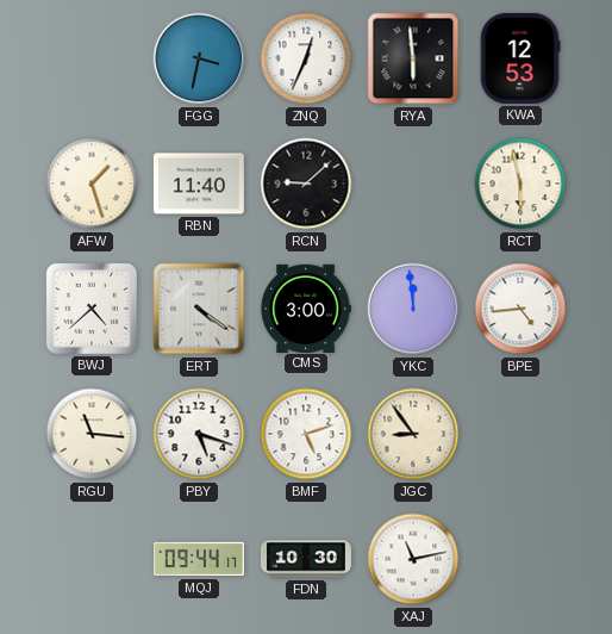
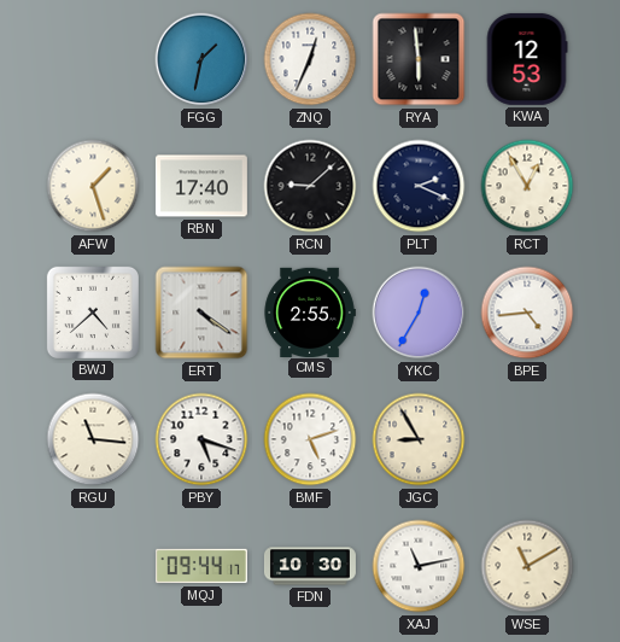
FGG: 3:32 -> 1:32 (201, 59)
RBN: 11:40 -> 17:40 (201, 186)
PLT: none -> 2:19 (419, 186)
RCT: 5:58 -> 12:55 (527, 186)
CMS: 3:00 -> 2:55 (310, 311)
YKC: 11:59 -> 12:35 (419, 313)
JGC: 8:54 -> 8:55 (419, 439)
WSE: none -> 11:10 (527, 566)
